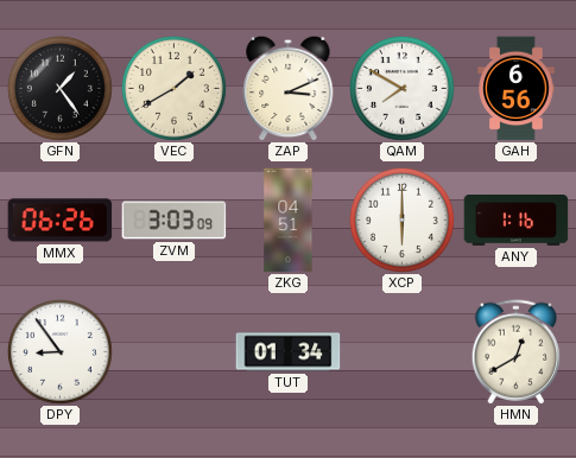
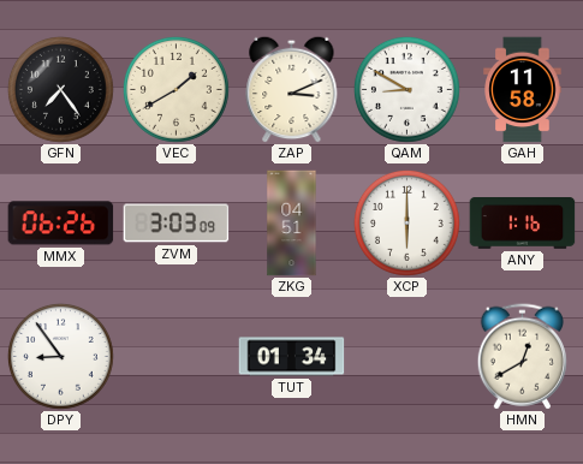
GFN: 1:24 -> 7:24 (60, 89)
QAM: 7:50 -> 8:50 (406, 89)
GAH: 6:56 -> 11:58 (523, 90)
